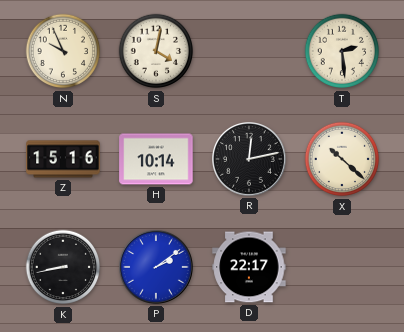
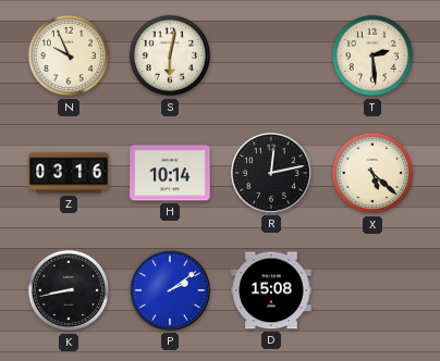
S: 4:02 -> 6:02 (170, 55)
Z: 15:16 -> 03:16 (69, 173)
X: 10:22 -> 5:22 (372, 173)
D: 22:17 -> 15:08 (271, 290)
